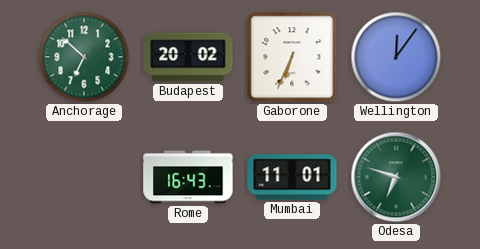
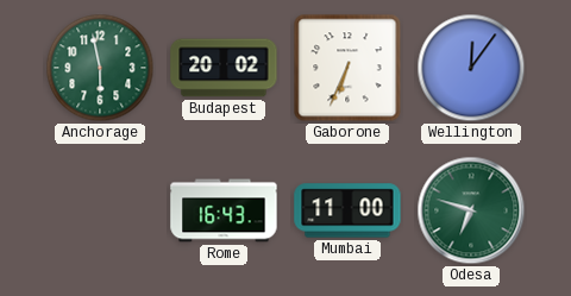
Anchorage: 6:52 -> 5:58 (100, 68)
Mumbai: 11:01 -> 11:00 (347, 210)
